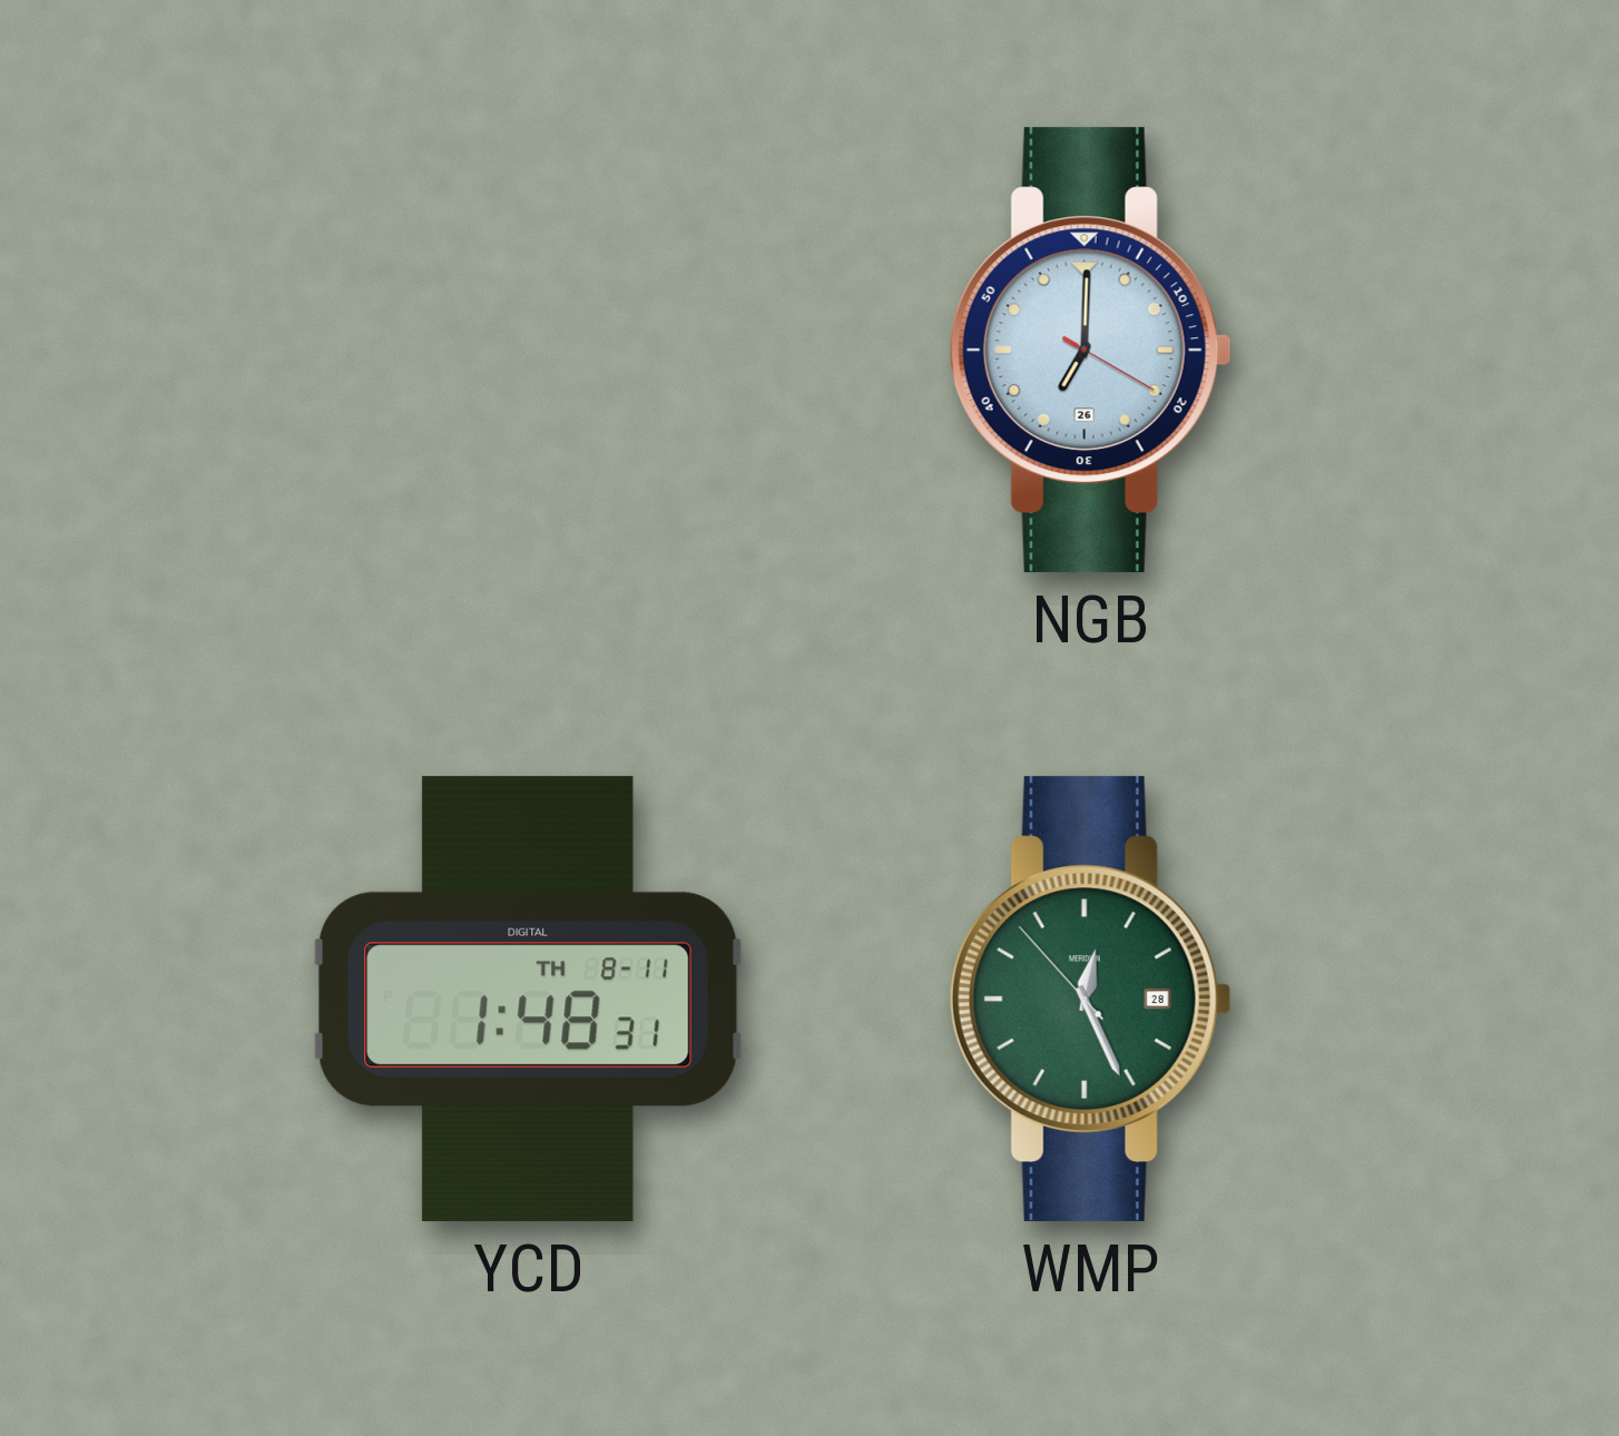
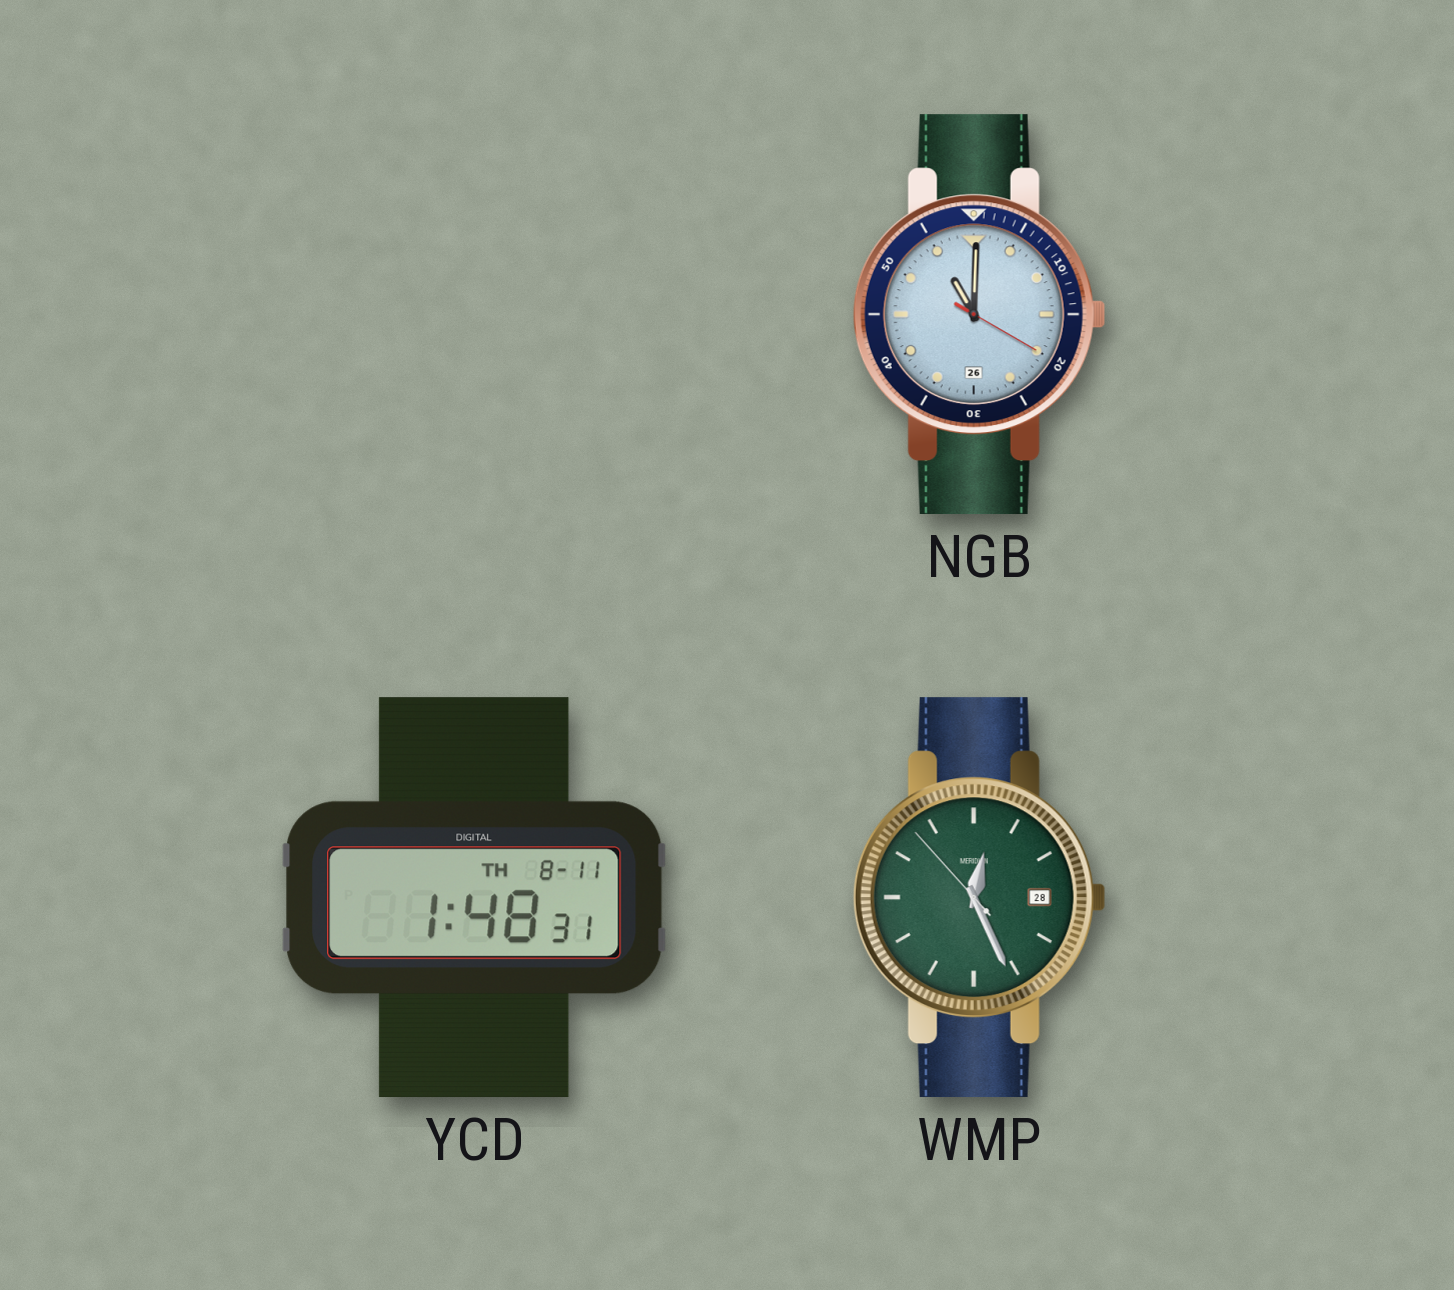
NGB: 7:00 -> 11:00 (979, 315)
